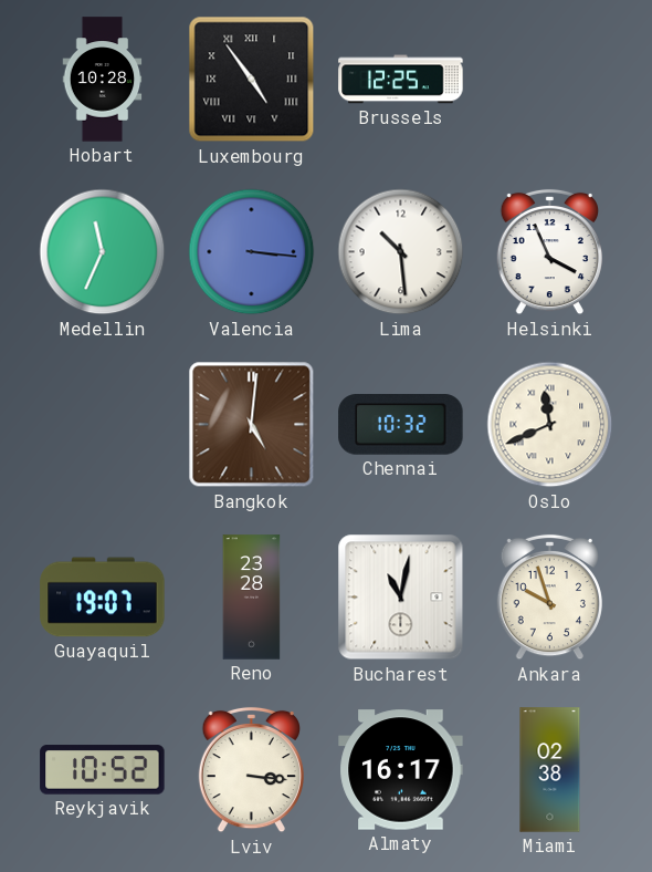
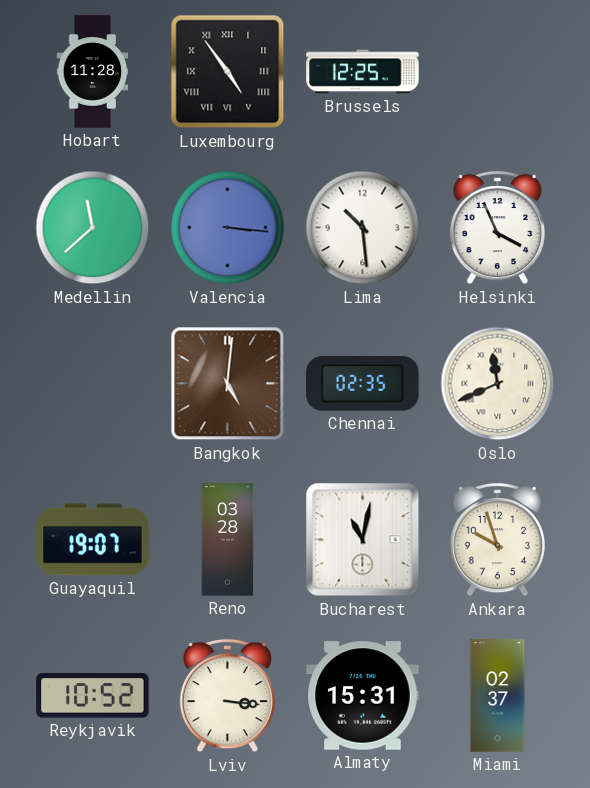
Hobart: 10:28 -> 11:28 (93, 72)
Medellin: 11:34 -> 11:38 (93, 228)
Chennai: 10:32 -> 02:35 (363, 384)
Reno: 23:28 -> 03:28 (228, 540)
Almaty: 16:17 -> 15:31 (363, 696)
Miami: 02:38 -> 02:37 (498, 696)
